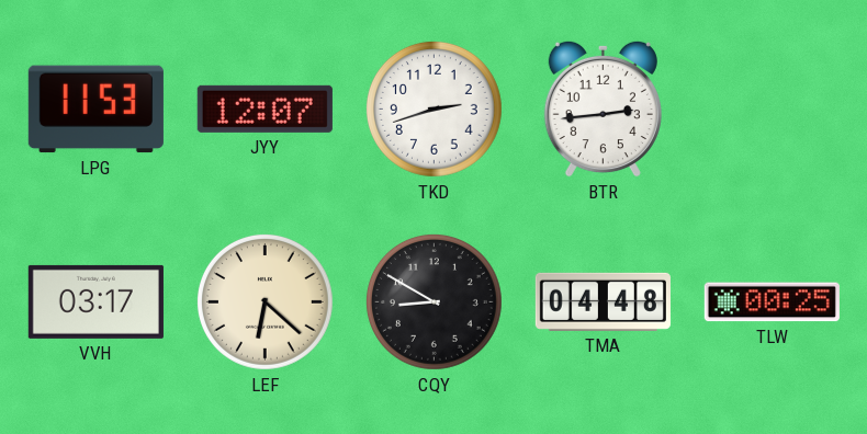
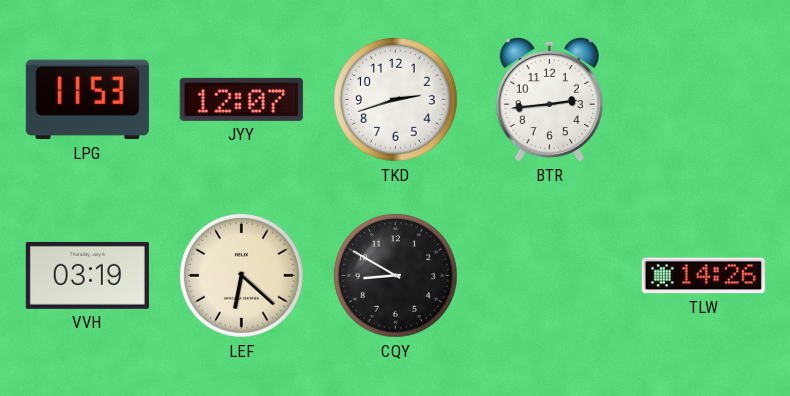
VVH: 03:17 -> 03:19 (87, 275)
TMA: 04:48 -> none (603, 301)
TLW: 00:25 -> 14:26 (703, 276)
